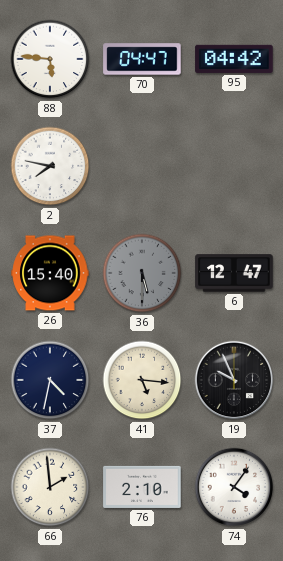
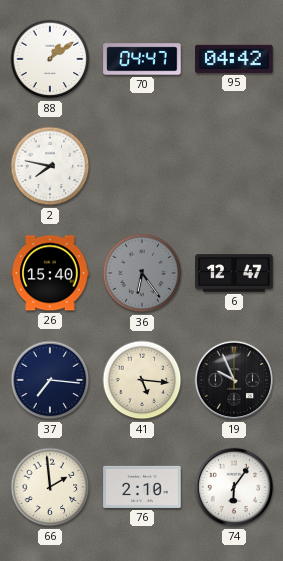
88: 5:46 -> 1:09 (50, 59)
36: 5:30 -> 6:24 (142, 273)
37: 4:32 -> 7:16 (50, 380)
74: 4:06 -> 6:06 (234, 487)
